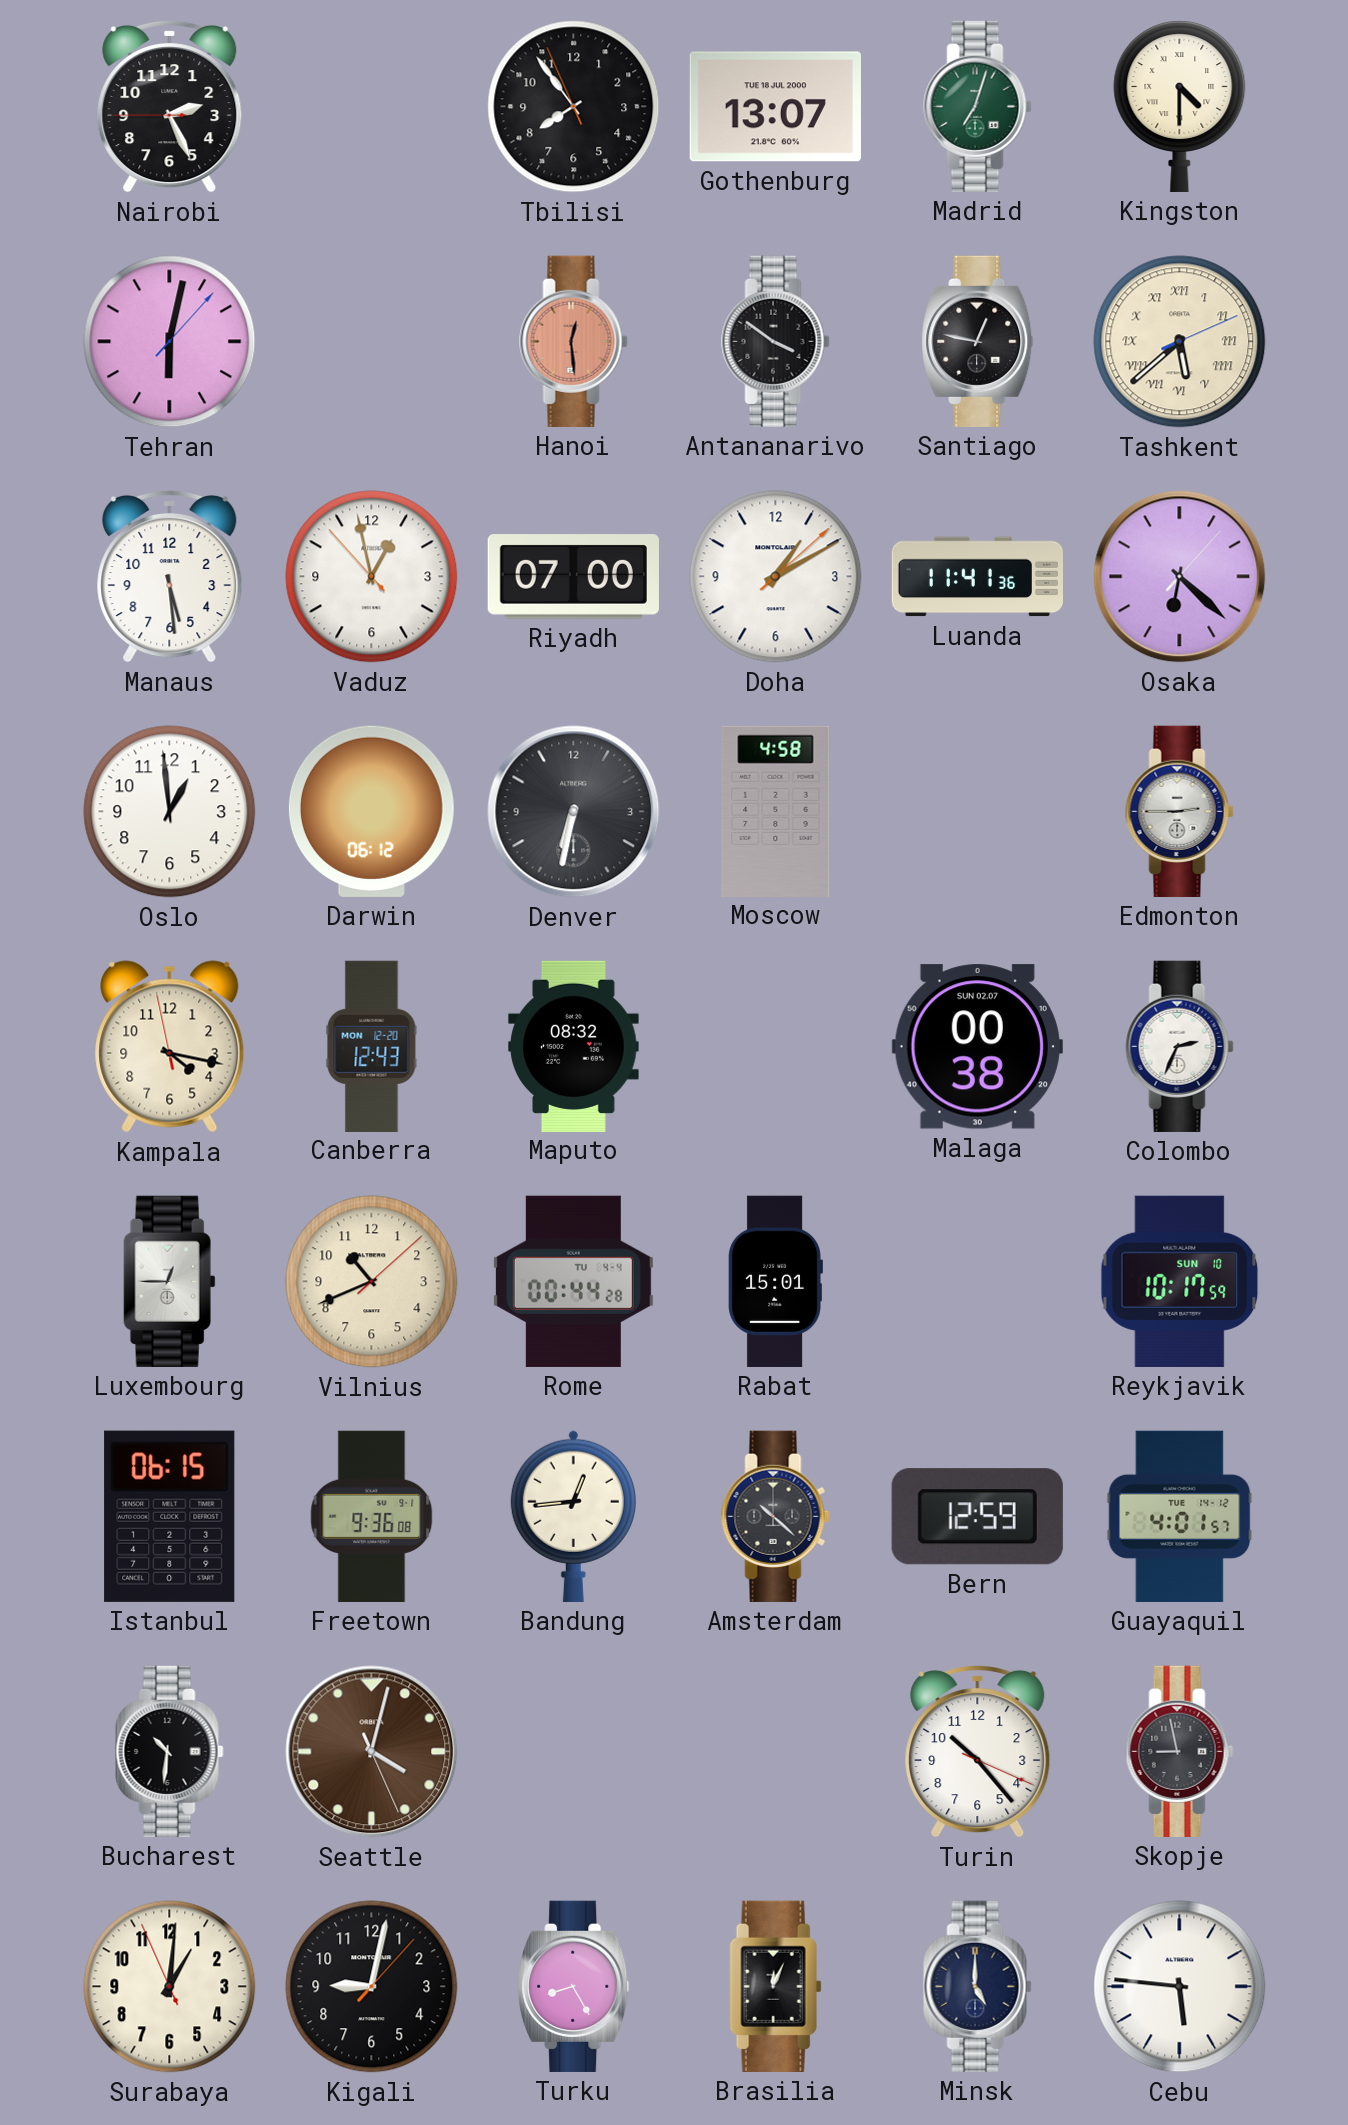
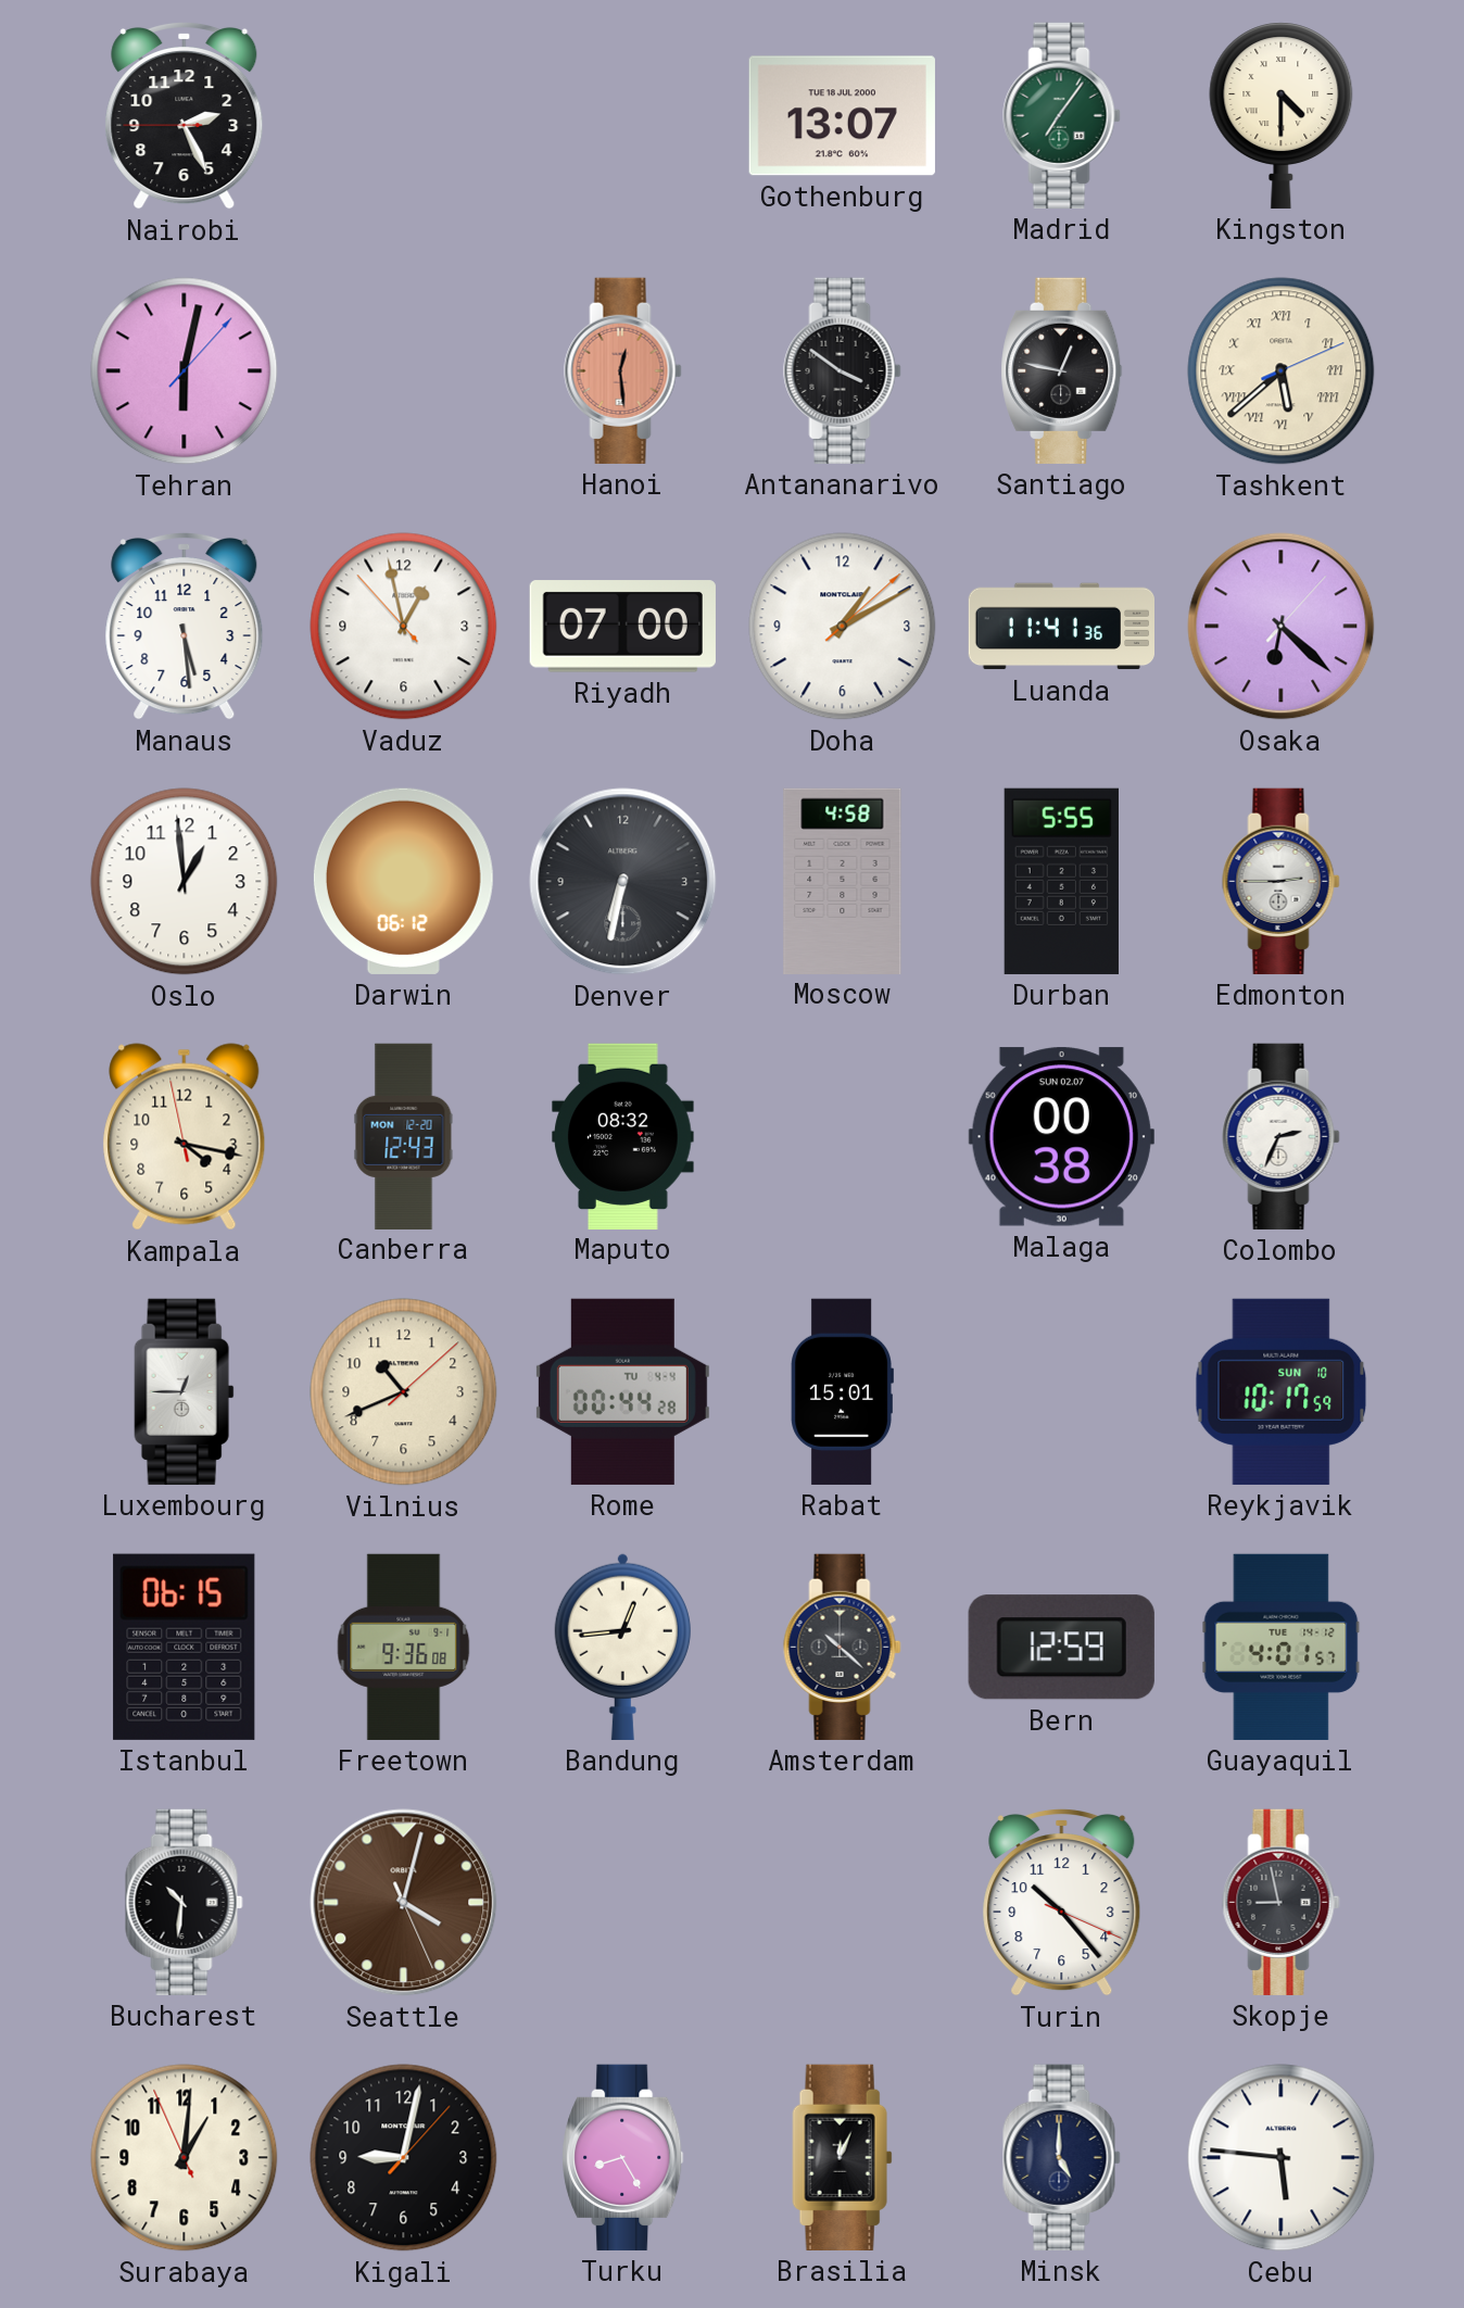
Tbilisi: 7:53 -> none (574, 107)
Madrid: 7:03 -> 7:06 (1062, 115)
Durban: none -> 5:55 (1061, 881)
